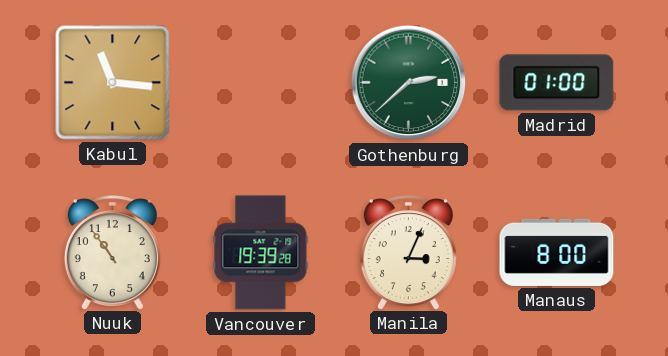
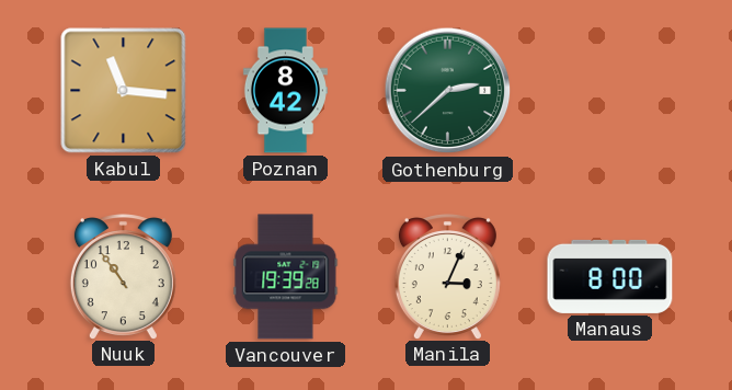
Poznan: none -> 8:42 (285, 91)
Madrid: 01:00 -> none (557, 83)
